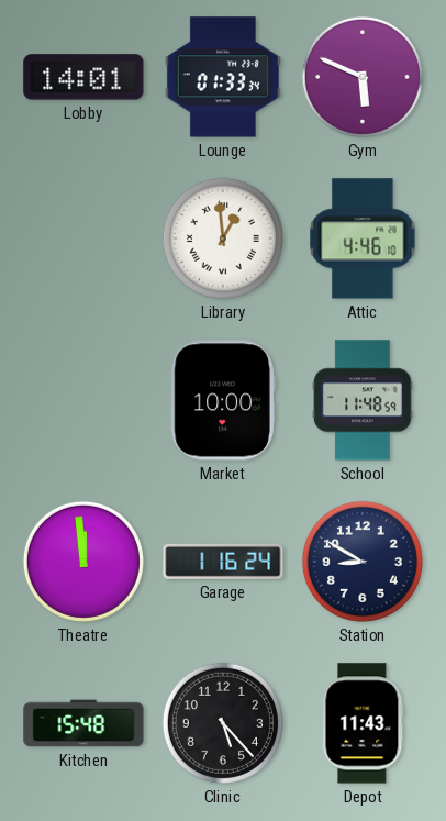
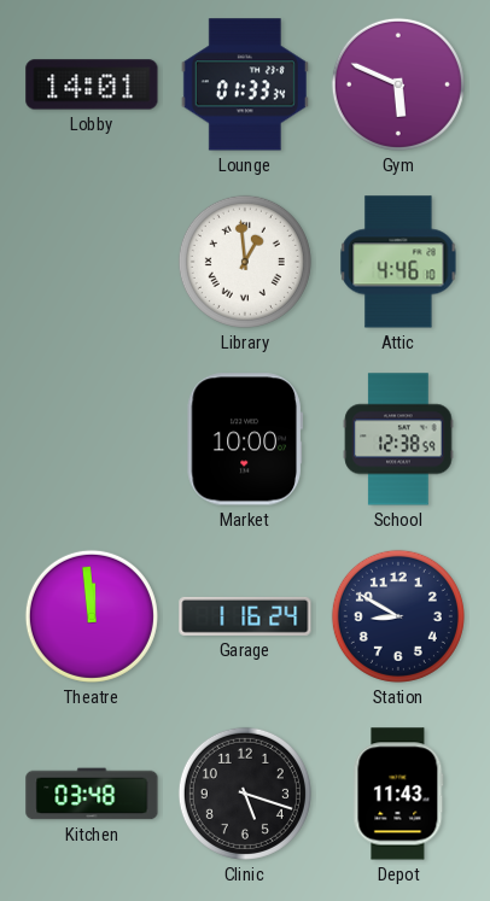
School: 11:48 -> 12:38 (398, 439)
Kitchen: 15:48 -> 03:48 (92, 794)
Clinic: 5:23 -> 5:18 (245, 794)
